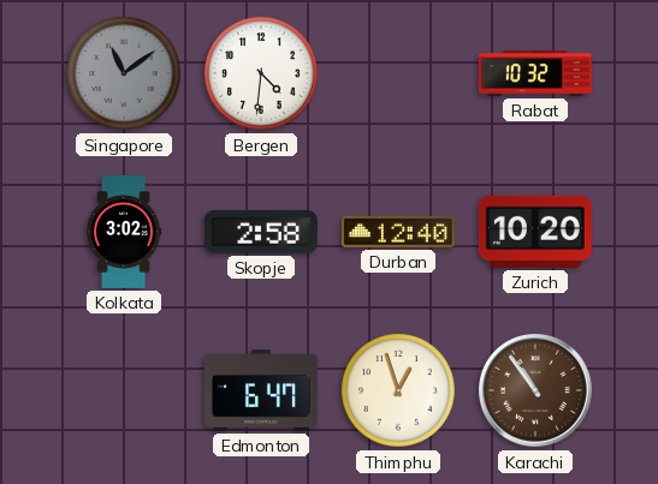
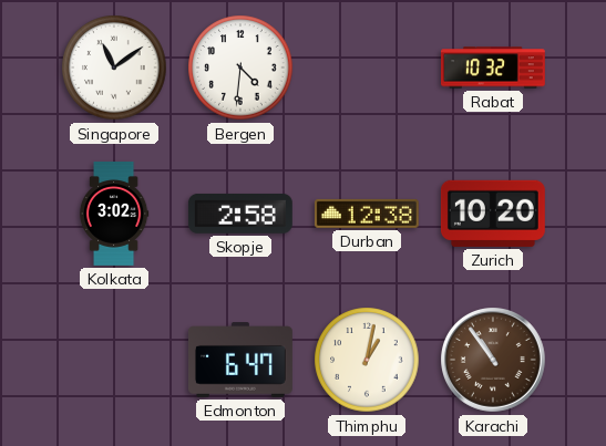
Singapore dial: grey -> white (114, 68)
Durban: 12:40 -> 12:38 (367, 214)
Thimphu: 12:57 -> 1:02 (367, 360)
